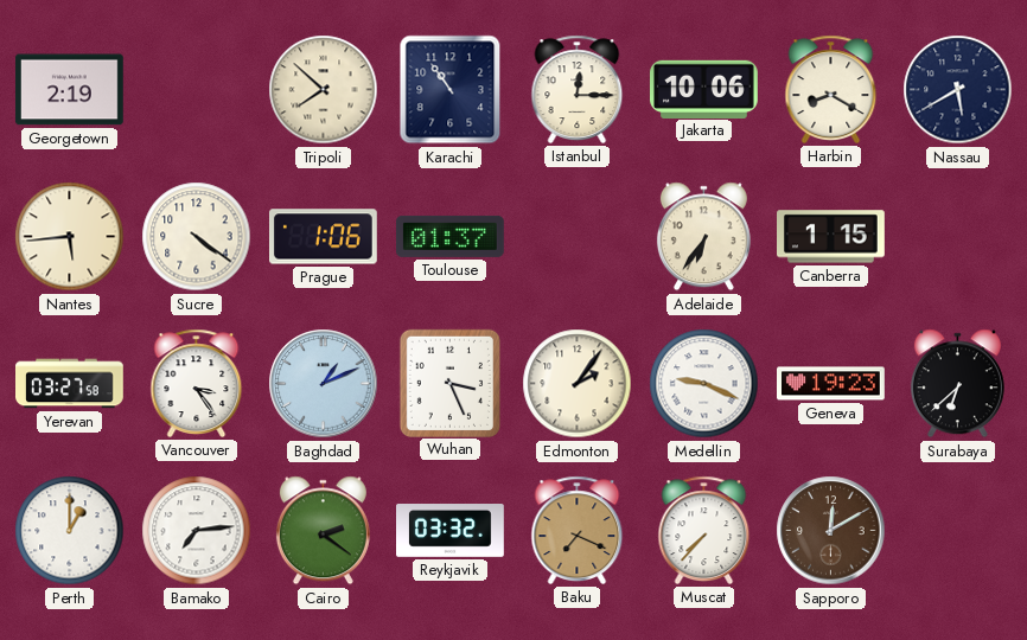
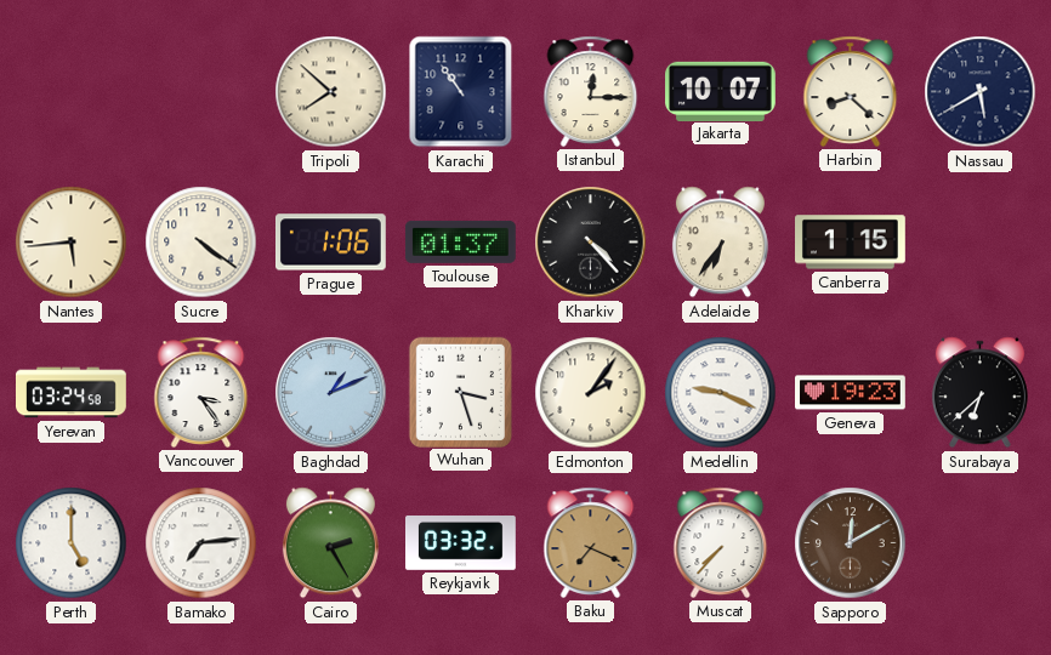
Georgetown: 2:19 -> none (69, 90)
Jakarta: 10:06 -> 10:07 (721, 91)
Harbin: 8:20 -> 8:22 (851, 91)
Kharkiv: none -> 4:23 (591, 243)
Yerevan: 03:27 -> 03:24 (72, 393)
Wuhan: 3:26 -> 3:27 (460, 392)
Perth: 1:00 -> 5:00 (72, 543)
Cairo: 2:21 -> 2:25 (330, 543)
